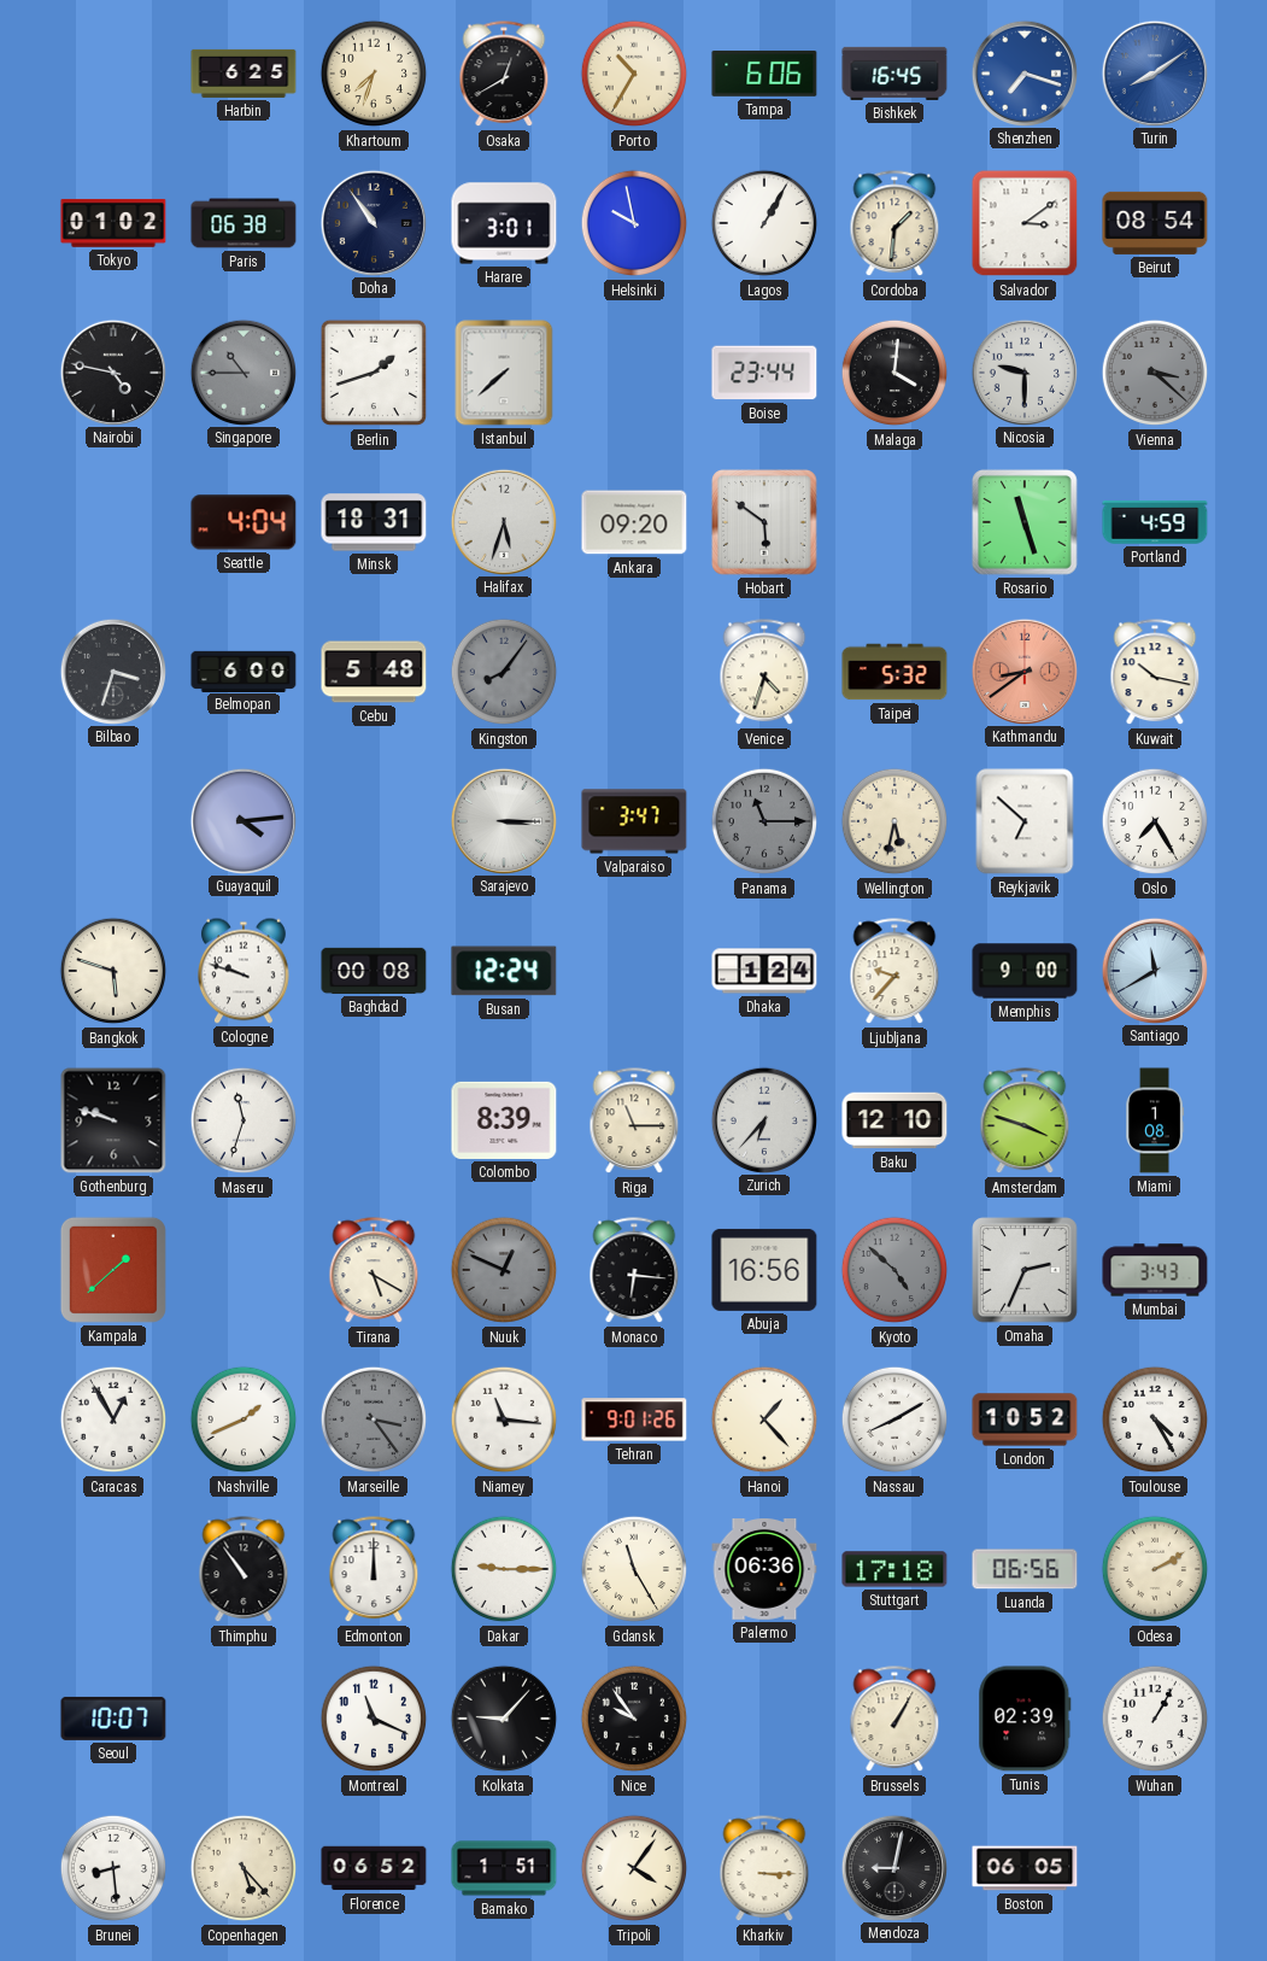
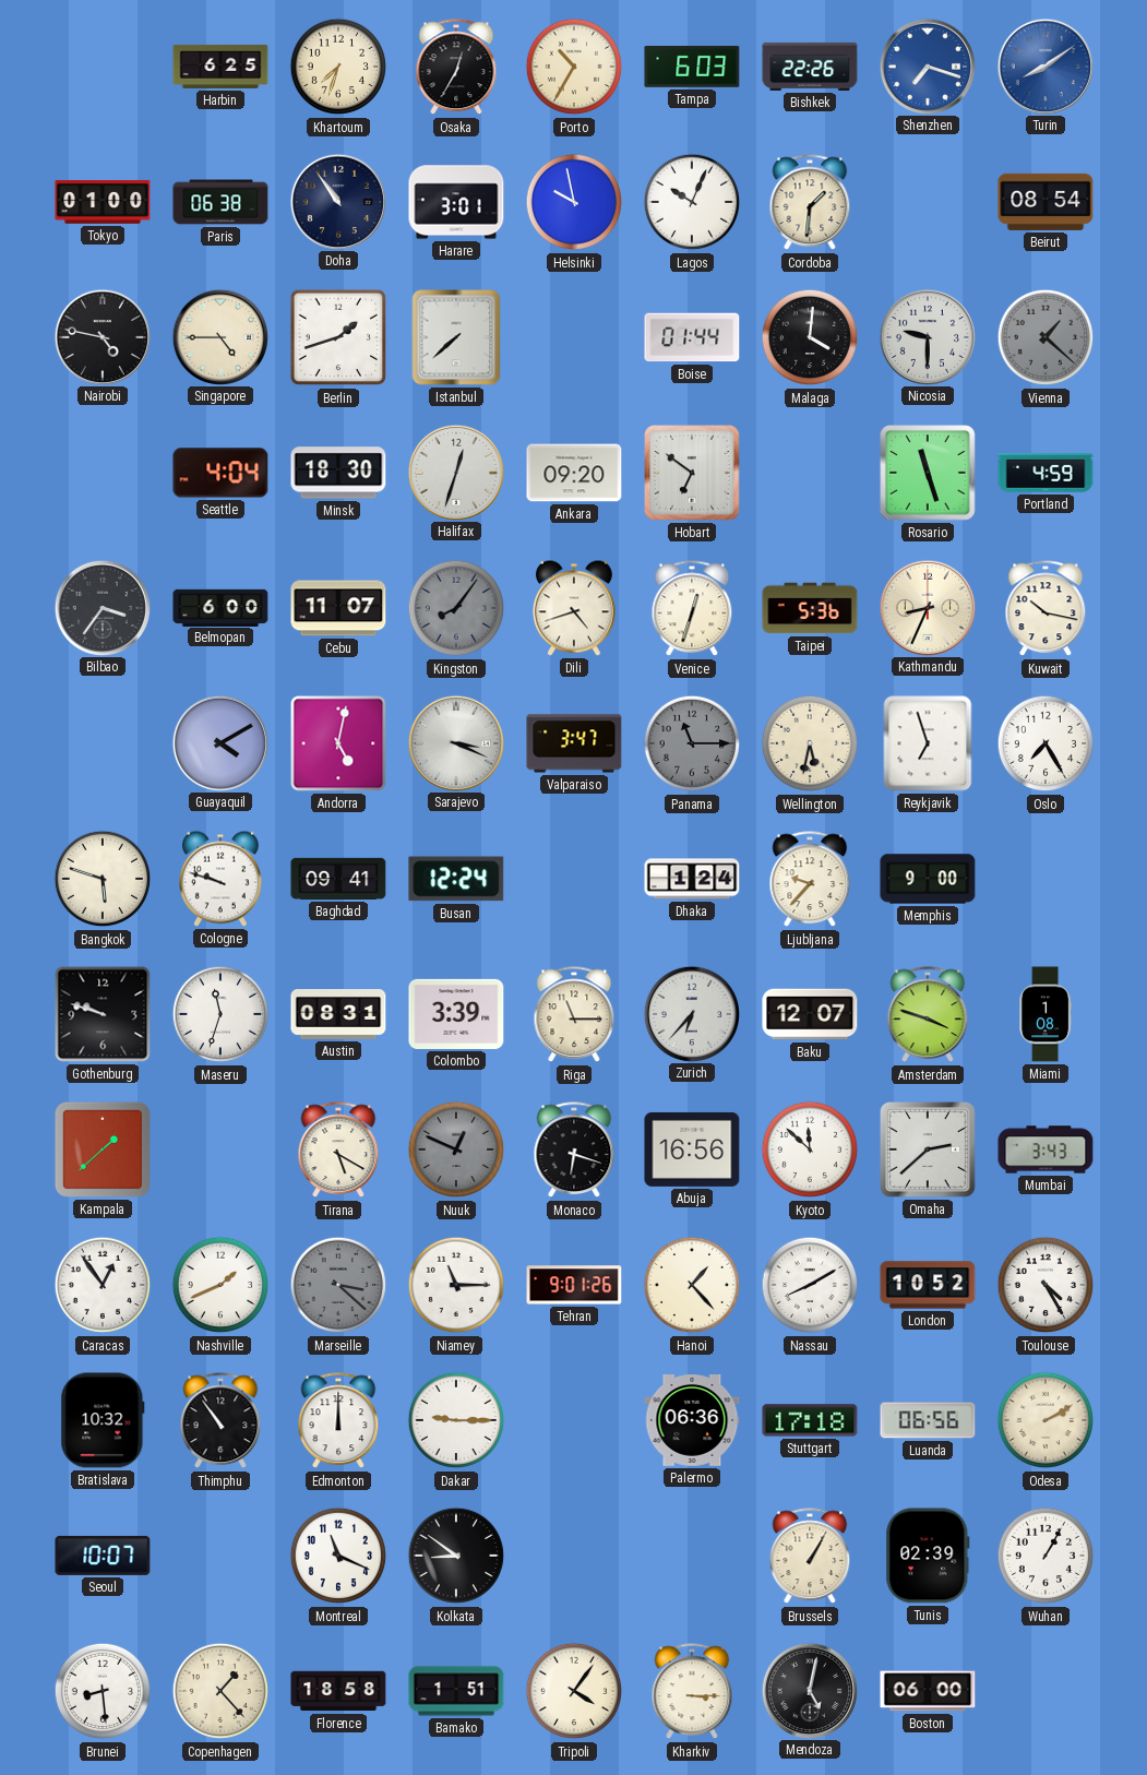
Osaka: 12:40 -> 12:35 (456, 68)
Tampa: 6:06 -> 6:03 (692, 67)
Bishkek: 16:45 -> 22:26 (810, 67)
Tokyo: 01:02 -> 01:00 (103, 202)
Lagos: 1:05 -> 10:04 (692, 202)
Salvador: 3:09 -> none (1025, 223)
Singapore: 10:45 -> 4:45 (219, 336)
Singapore dial: grey -> cream (219, 336)
Boise: 23:44 -> 01:44 (692, 337)
Vienna: 3:22 -> 1:22 (1046, 337)
Minsk: 18:31 -> 18:30 (338, 473)
Halifax: 5:33 -> 12:33 (455, 472)
Hobart: 5:51 -> 6:51 (692, 473)
Bilbao: 3:33 -> 3:36 (101, 607)
Cebu: 5:48 -> 11:07 (338, 608)
Dili: none -> 4:42 (575, 608)
Venice: 4:33 -> 12:33 (692, 609)
Taipei: 5:32 -> 5:36 (810, 608)
Kathmandu: 8:39 -> 8:34 (927, 607)
Kathmandu dial: salmon -> cream (927, 607)
Guayaquil: 4:14 -> 4:10 (219, 742)
Andorra: none -> 5:02 (338, 743)
Sarajevo: 3:15 -> 3:19 (455, 742)
Reykjavik: 6:52 -> 6:57 (928, 743)
Baghdad: 00:08 -> 09:41 (338, 879)
Santiago: 11:40 -> none (1154, 970)
Austin: none -> 08:31 (338, 1015)
Colombo: 8:39 -> 3:39 (456, 1014)
Baku: 12:10 -> 12:07 (810, 1014)
Monaco: 6:16 -> 6:18 (574, 1151)
Kyoto: 4:52 -> 11:52 (810, 1149)
Kyoto dial: grey -> white (810, 1149)
Omaha: 2:34 -> 2:38 (928, 1149)
Caracas: 12:55 -> 12:54 (103, 1285)
Marseille: 3:24 -> 3:22 (338, 1285)
Niamey: 11:16 -> 11:15 (456, 1285)
Bratislava: none -> 10:32 (103, 1420)
Gdansk: 11:25 -> none (634, 1569)
Kolkata: 9:07 -> 8:51 (456, 1556)
Nice: 9:54 -> none (634, 1719)
Copenhagen: 5:23 -> 1:23 (220, 1691)
Florence: 06:52 -> 18:58 (338, 1691)
Mendoza: 9:02 -> 5:02 (809, 1690)
Boston: 06:05 -> 06:00 (928, 1691)
